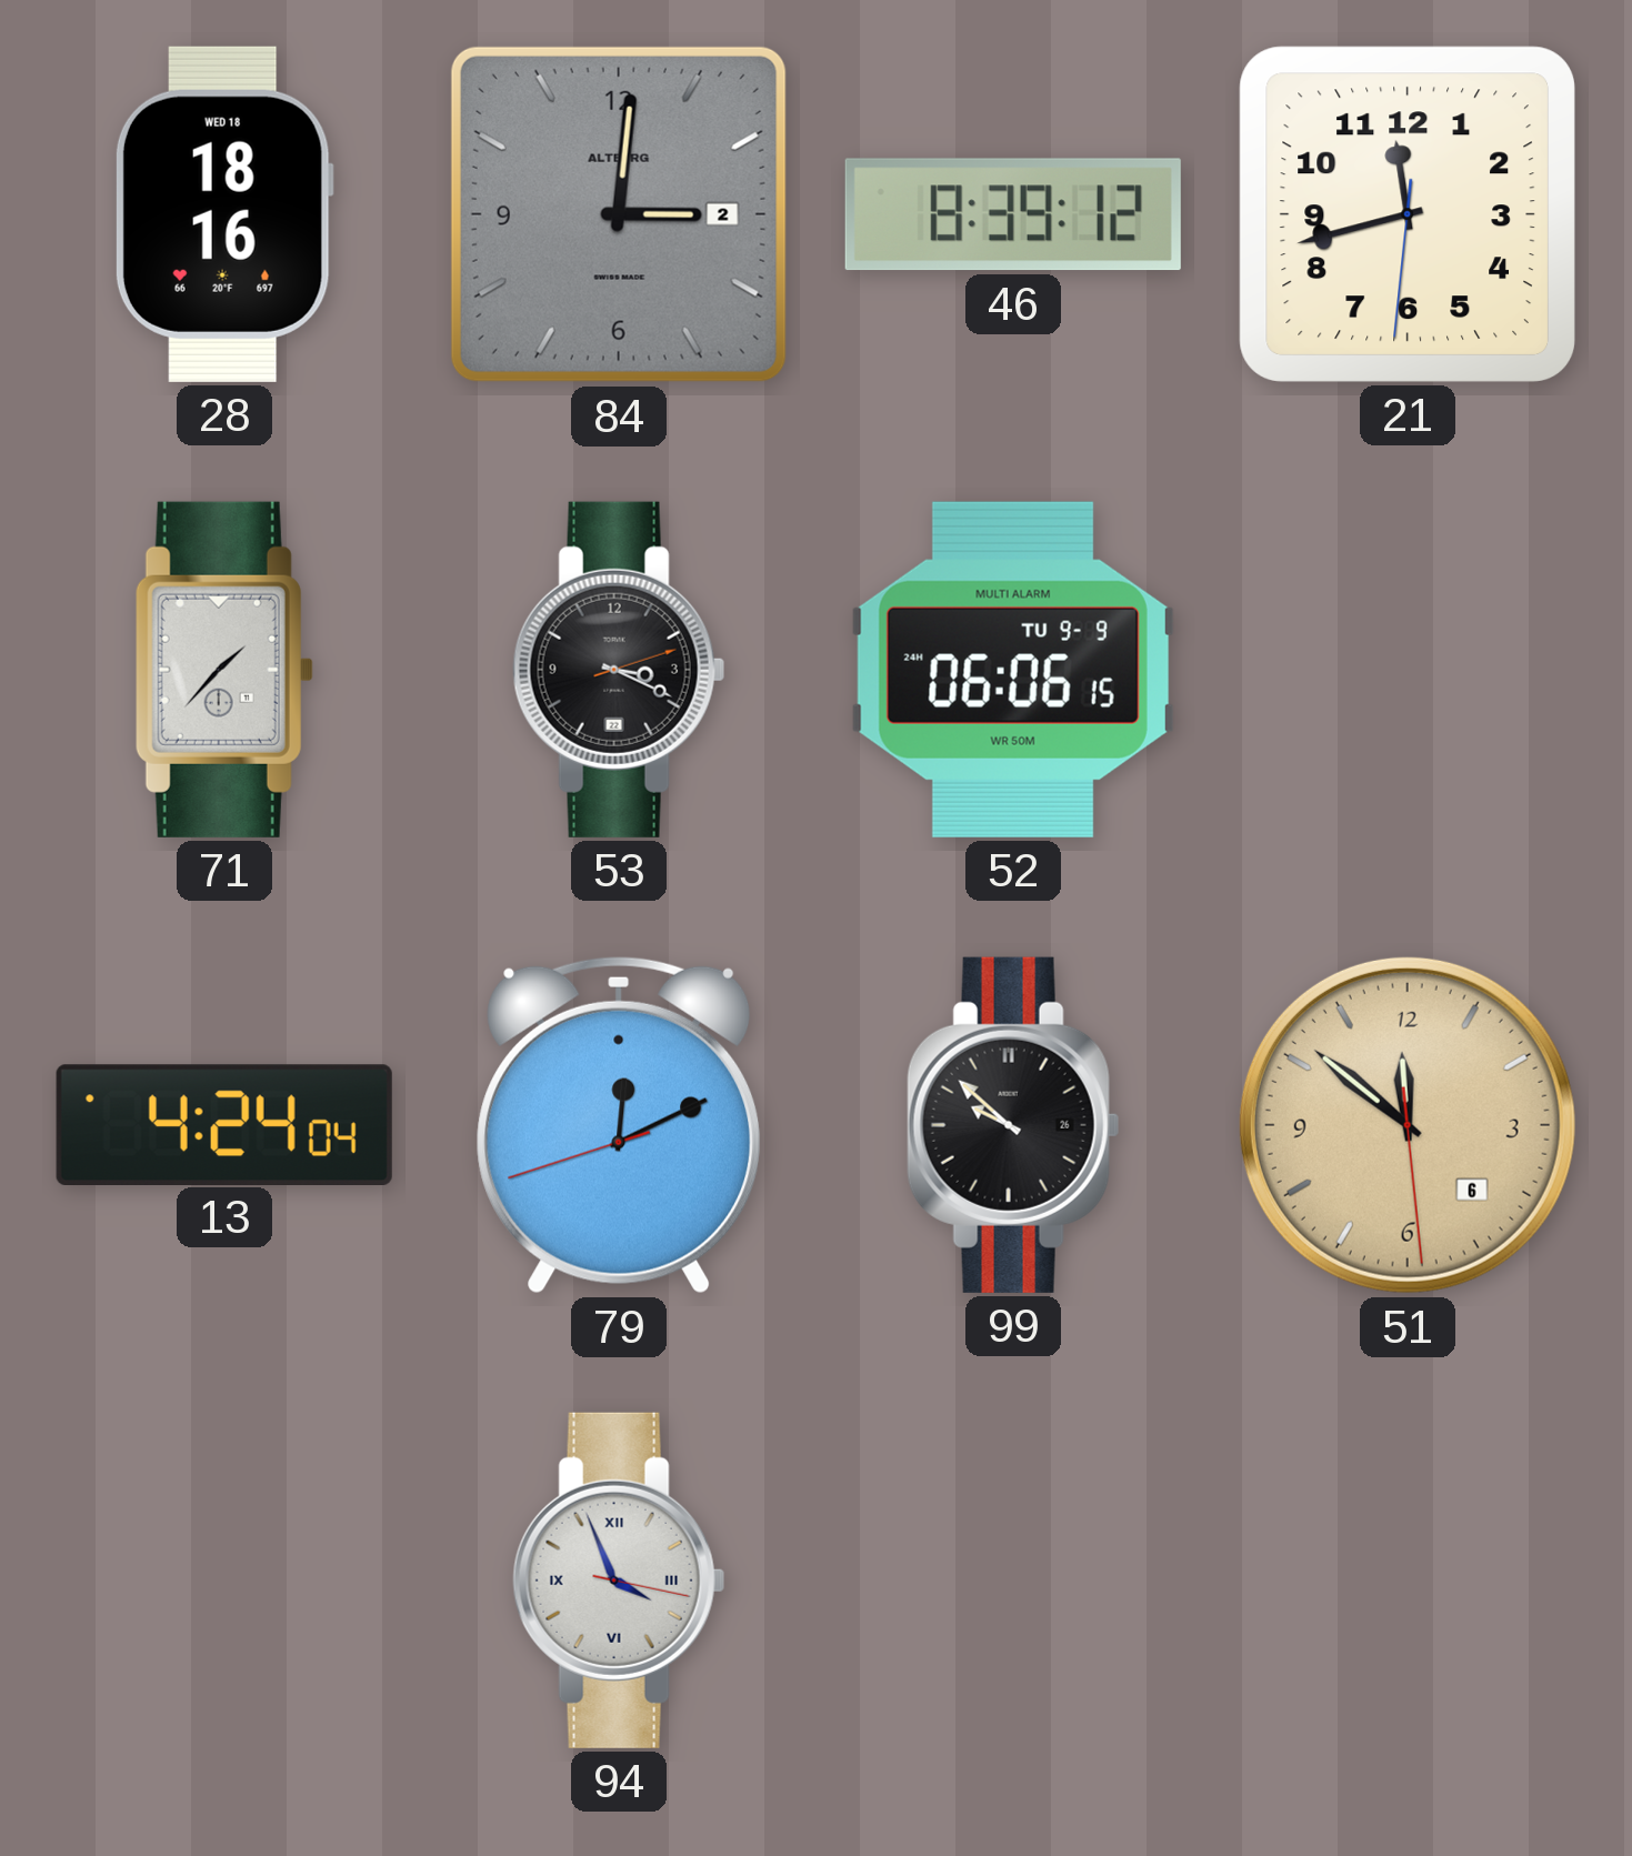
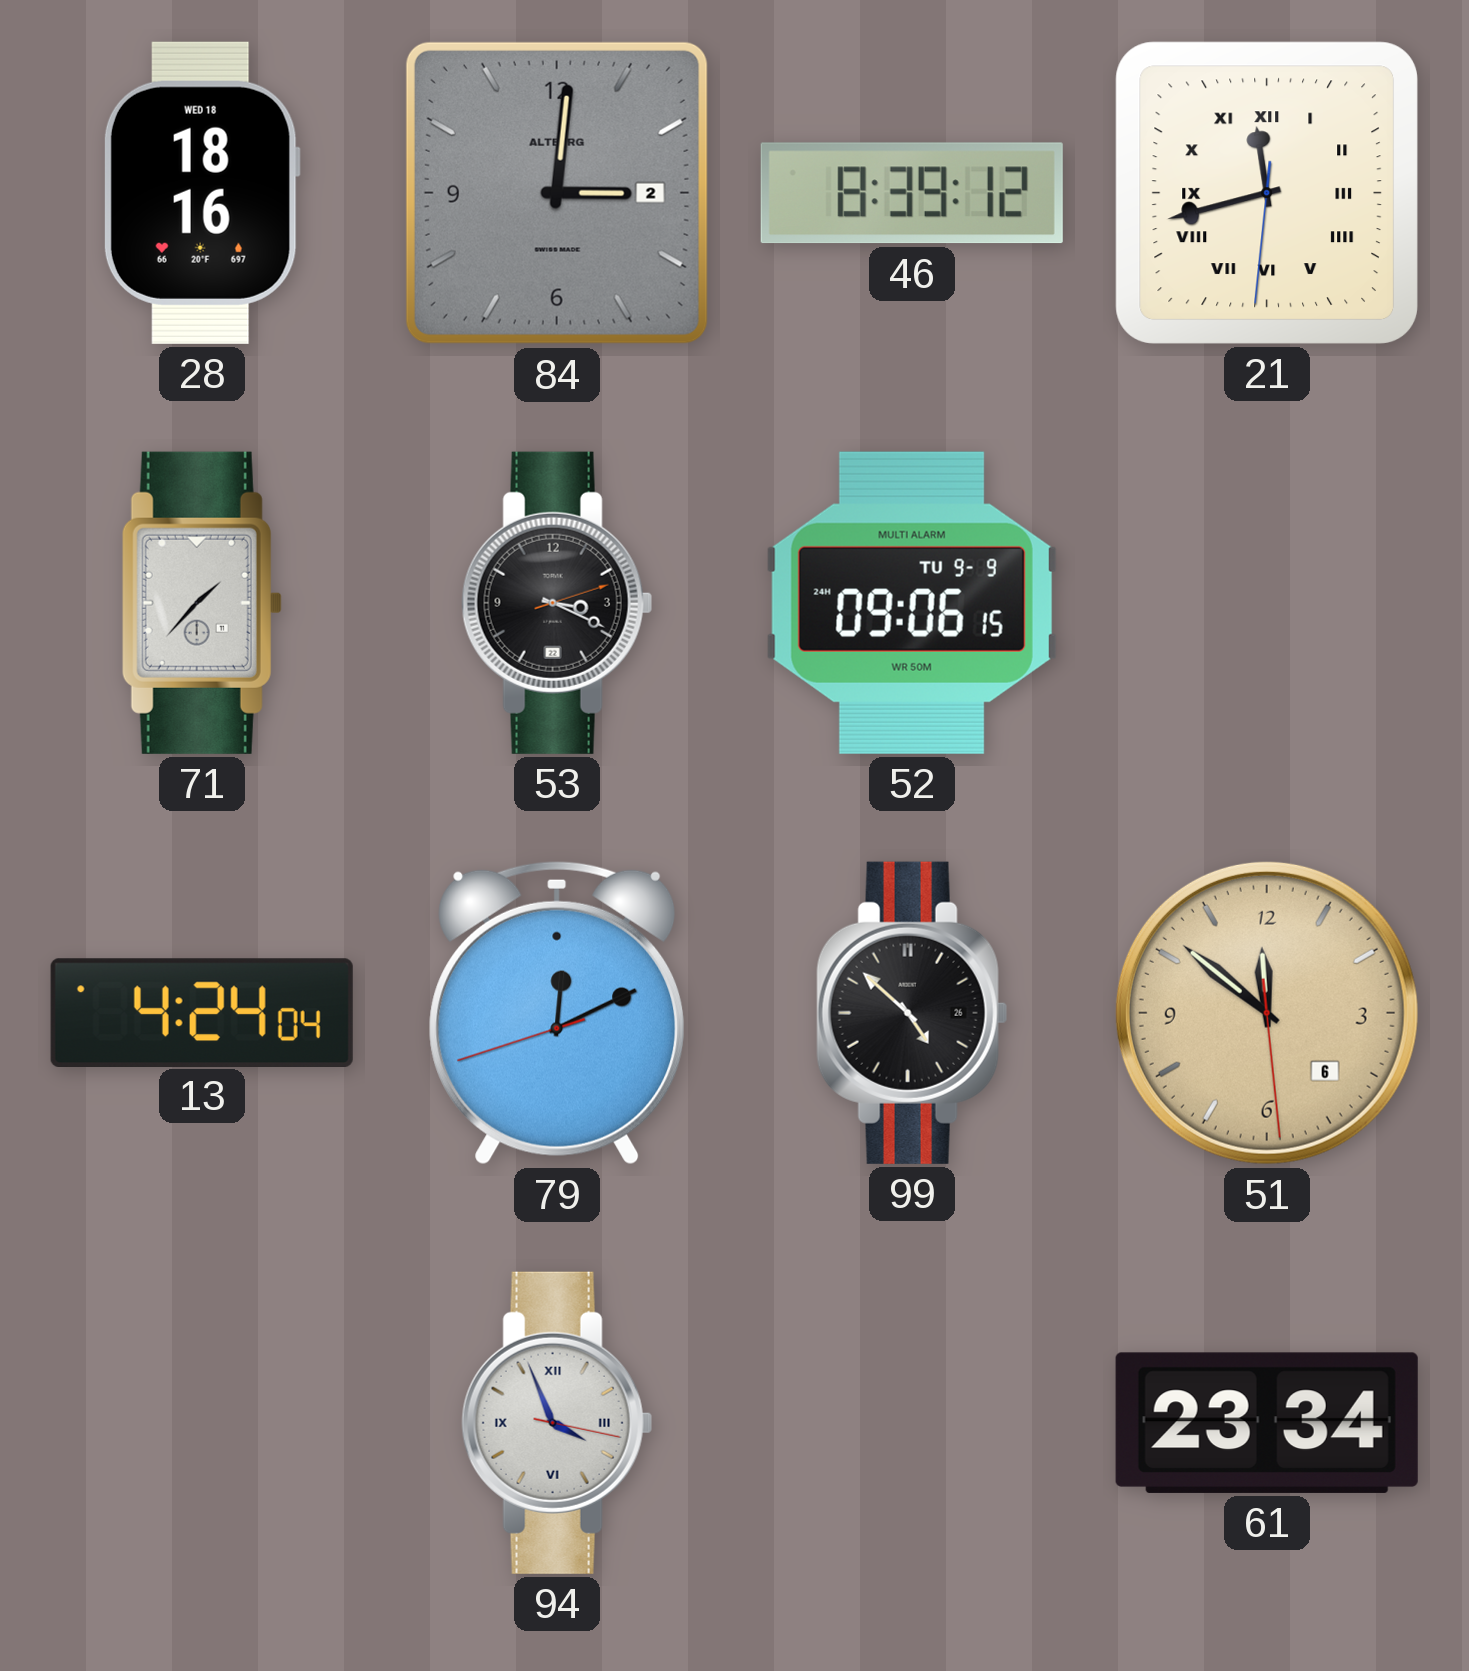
21 numerals: Arabic -> Roman (1267, 193)
52: 06:06 -> 09:06 (912, 603)
99: 9:52 -> 4:52 (912, 1013)
61: none -> 23:34 (1267, 1423)
